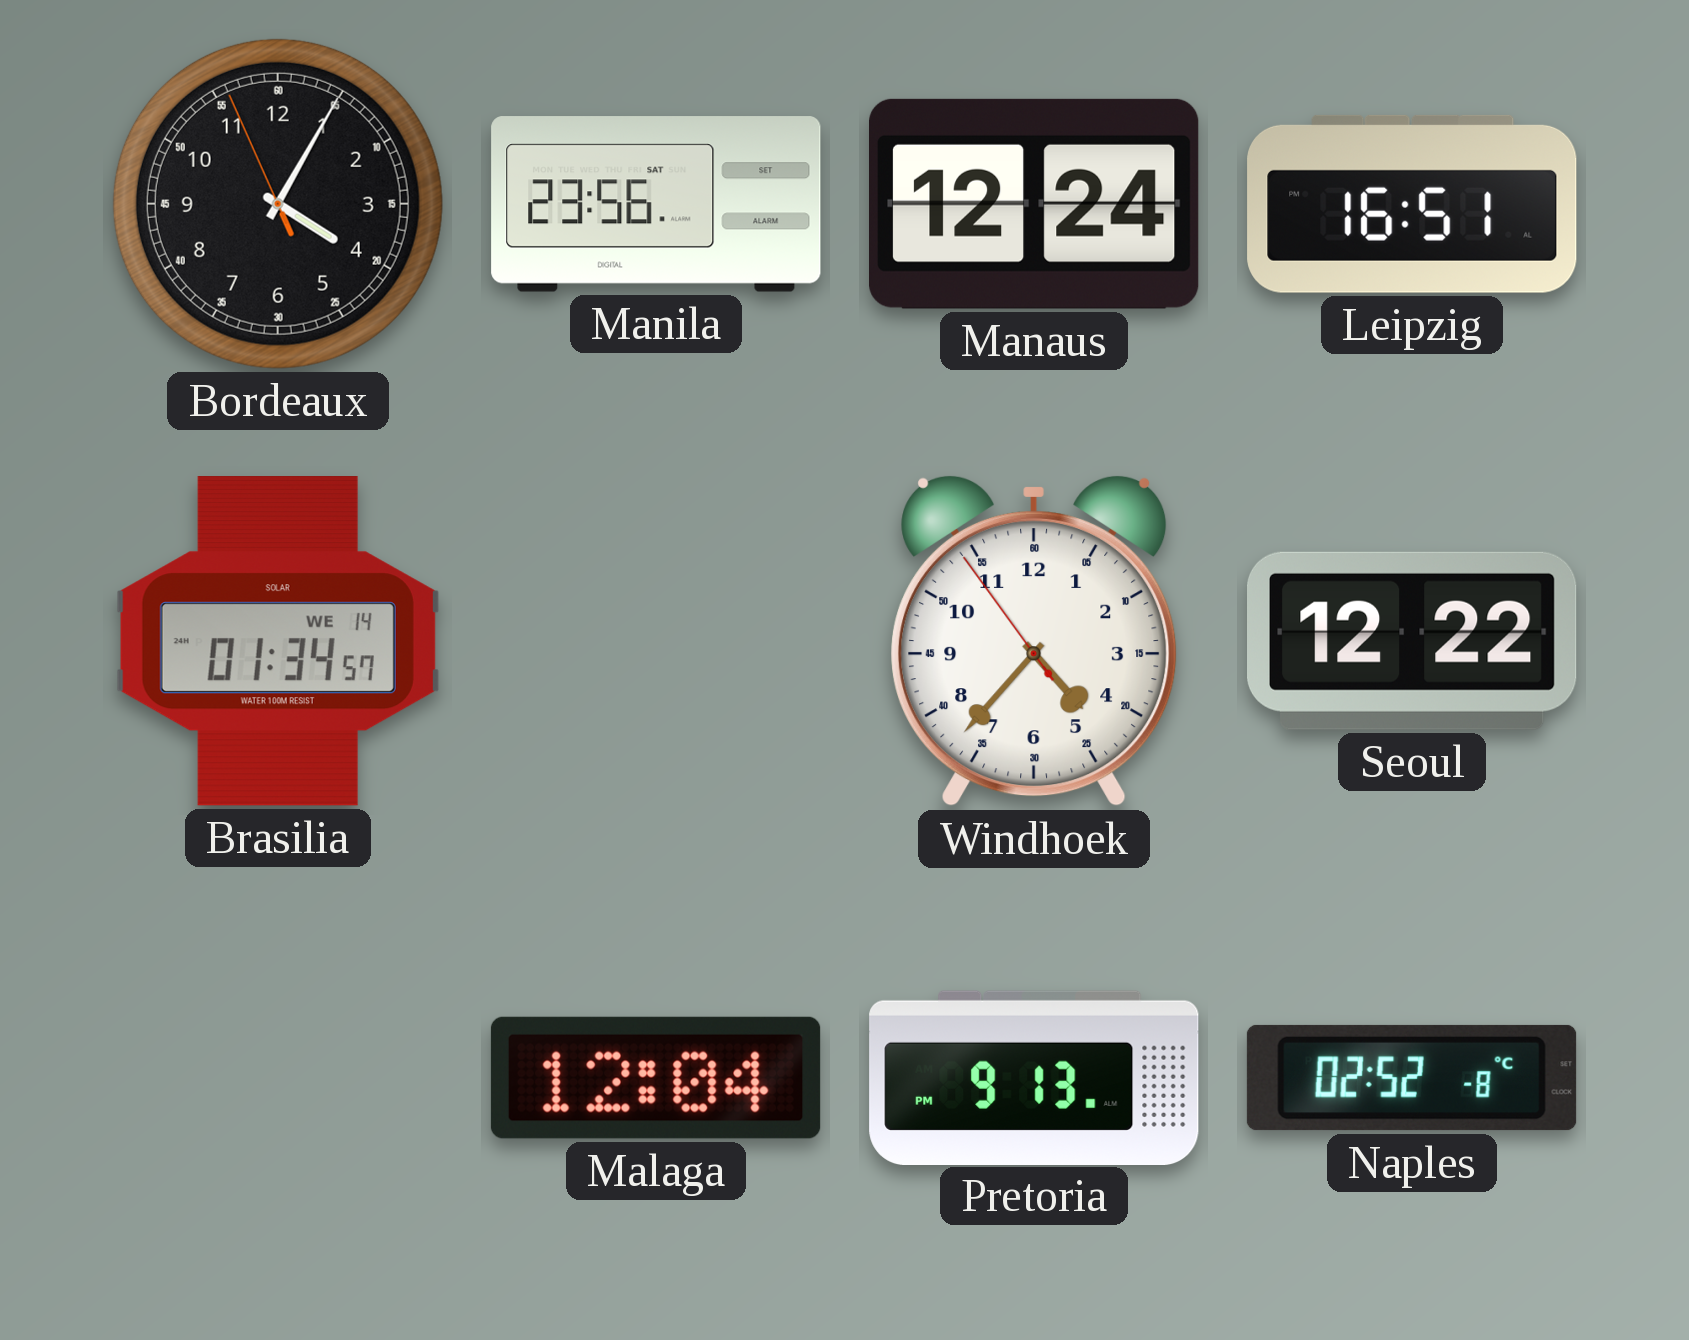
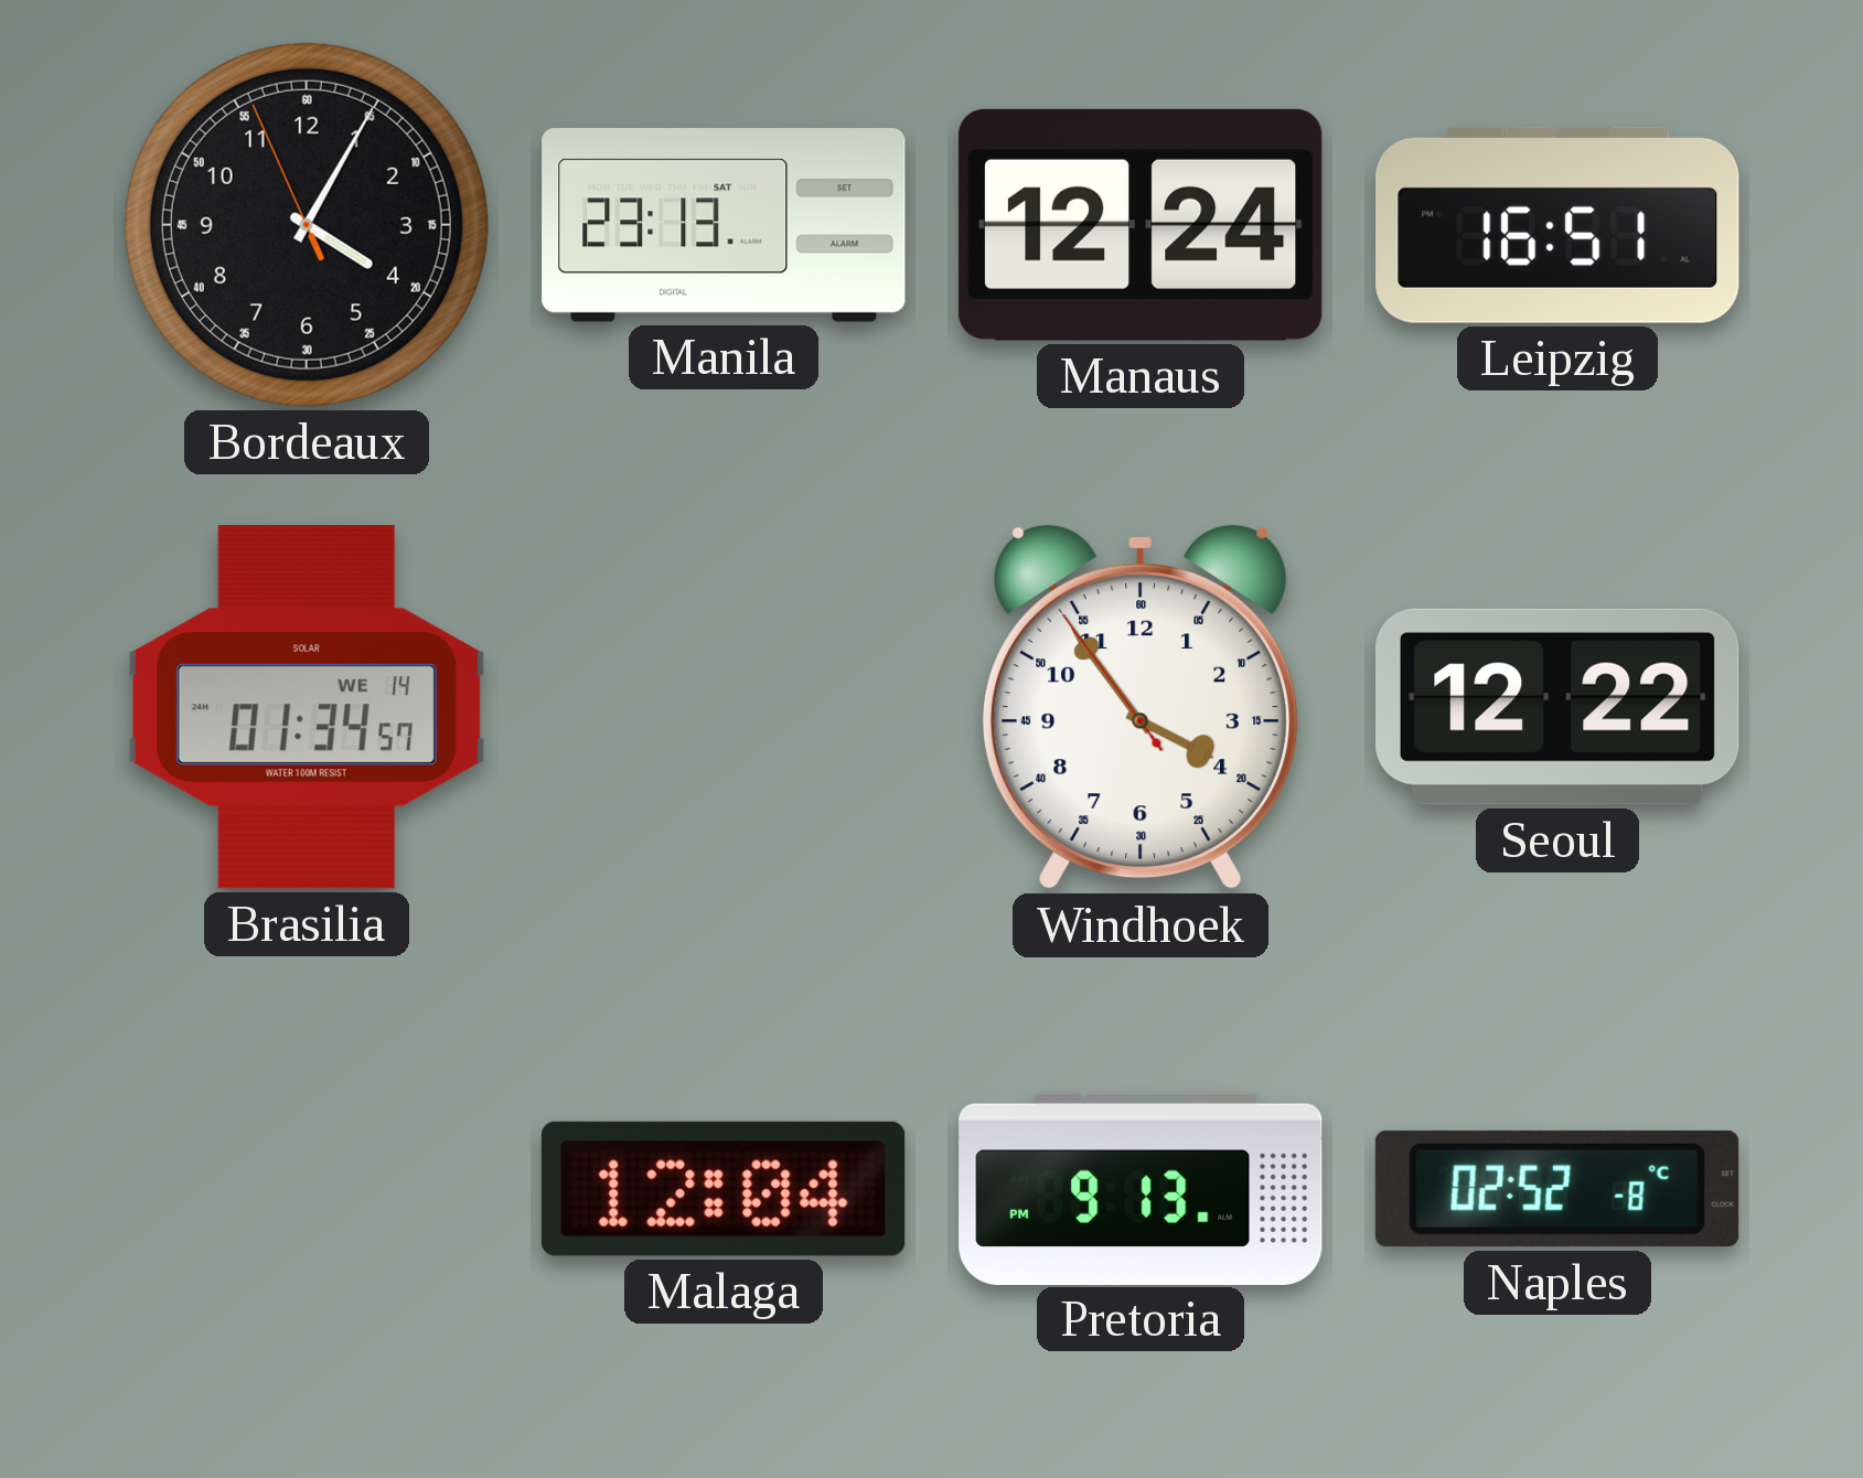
Manila: 23:56 -> 23:13 (724, 225)
Windhoek: 4:36 -> 3:53 (1142, 707)
